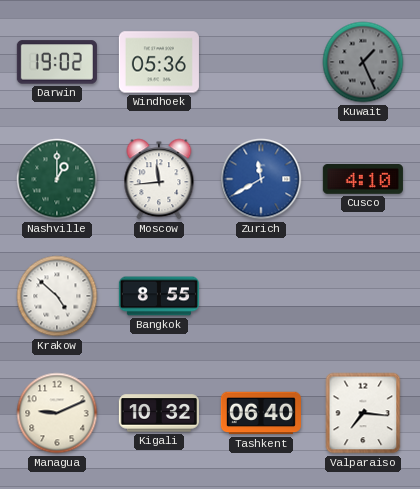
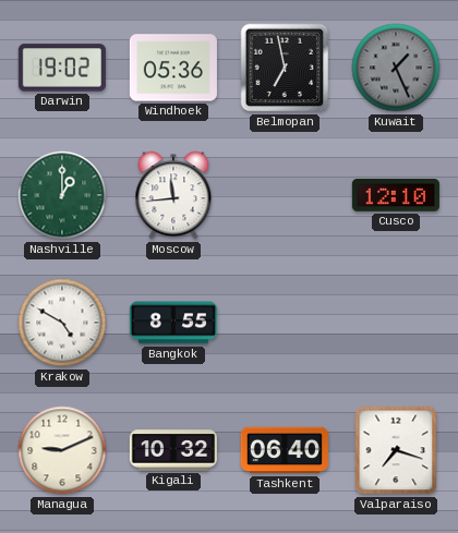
Belmopan: none -> 6:58 (285, 68)
Zurich: 11:40 -> none (261, 179)
Cusco: 4:10 -> 12:10 (396, 196)
Krakow: 4:52 -> 4:50 (62, 323)
Valparaiso: 7:16 -> 7:18 (396, 450)
